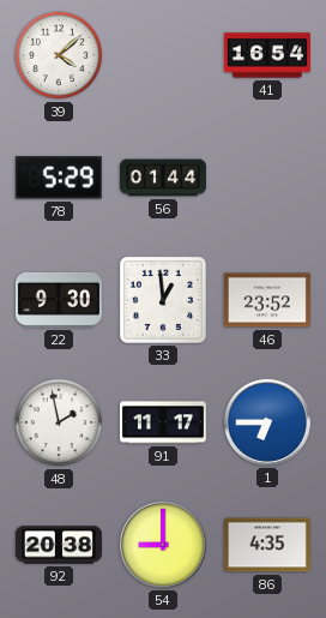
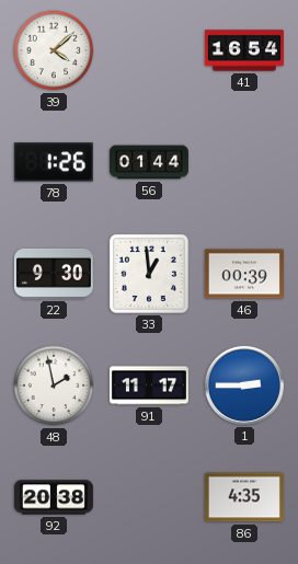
78: 5:29 -> 1:26 (54, 162)
46: 23:52 -> 00:39 (244, 274)
1: 6:45 -> 2:45 (244, 385)
54: 9:00 -> none (163, 545)
